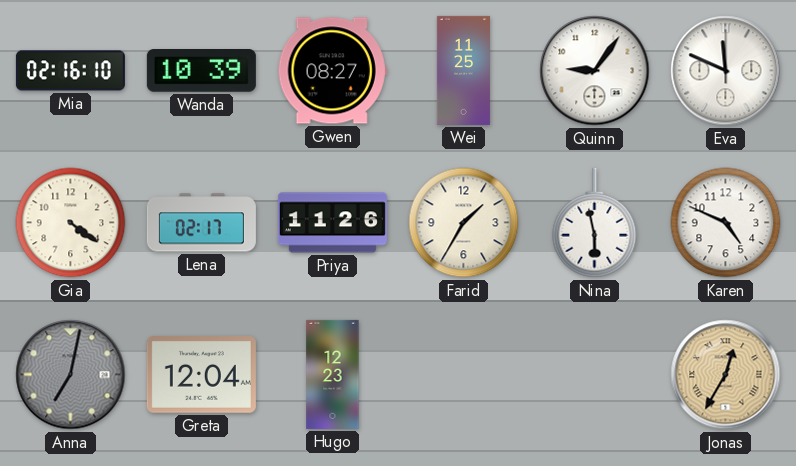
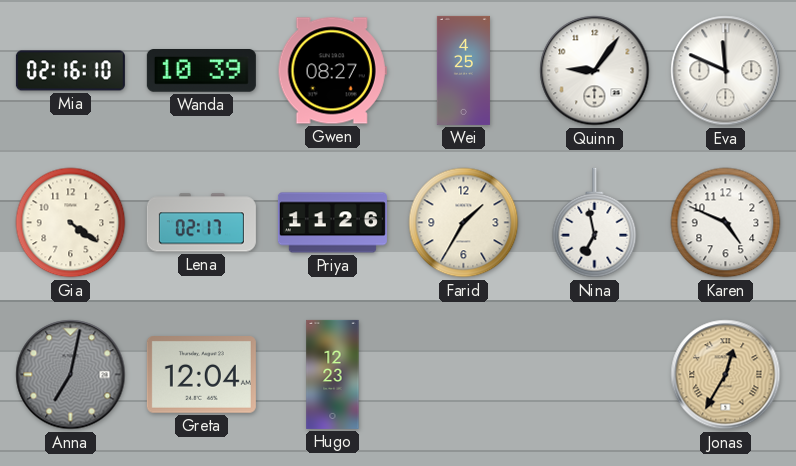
Wei: 11:25 -> 4:25 (463, 70)
Nina: 5:58 -> 6:58 (595, 223)
